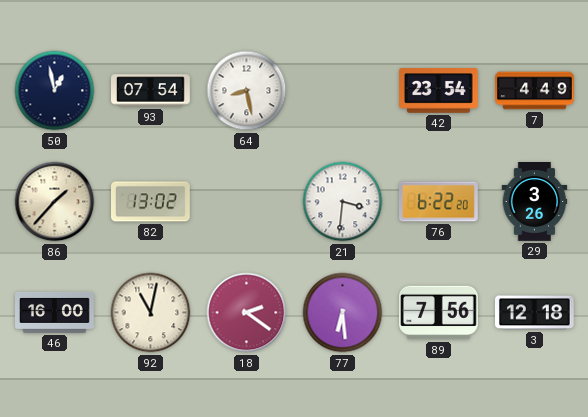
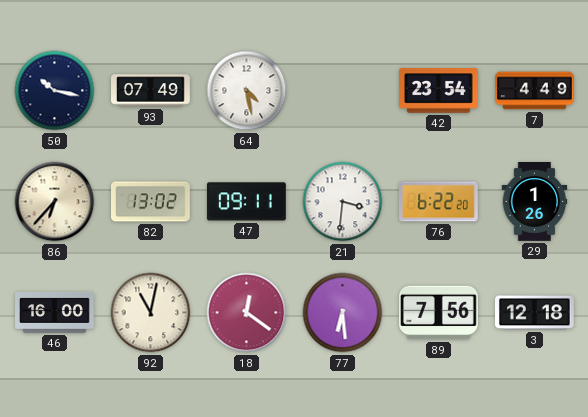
50: 12:58 -> 10:17 (55, 91)
93: 07:54 -> 07:49 (151, 91)
64: 8:28 -> 4:28 (247, 91)
86: 1:37 -> 6:37 (55, 202)
47: none -> 09:11 (246, 202)
29: 3:26 -> 1:26 (535, 202)
18: 2:21 -> 12:21 (247, 313)
